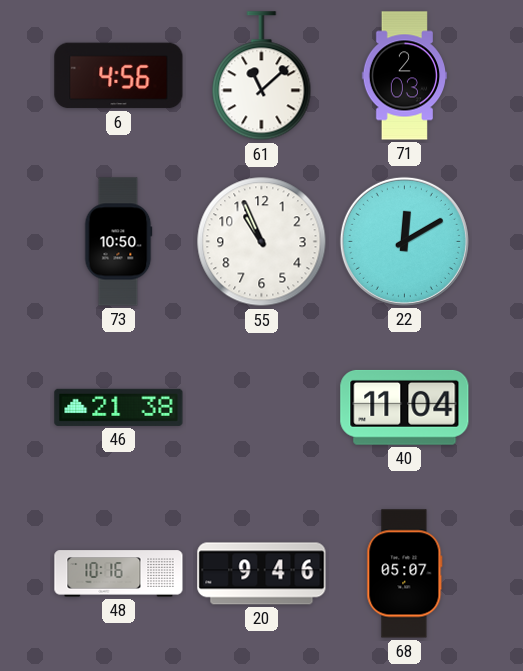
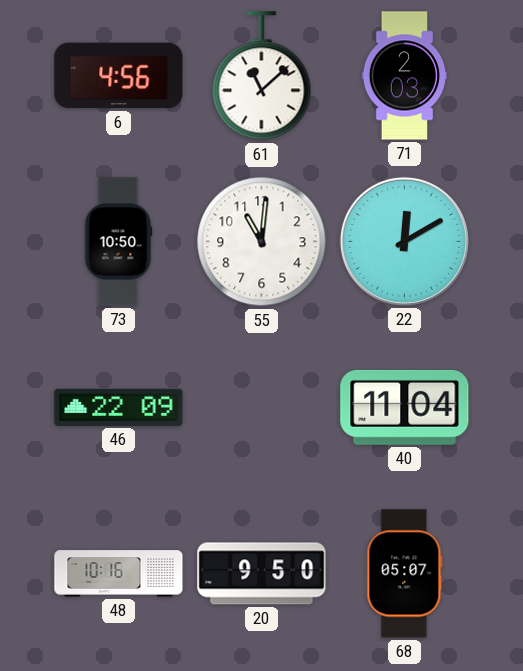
55: 10:56 -> 11:01 (262, 242)
46: 21:38 -> 22:09 (119, 407)
20: 9:46 -> 9:50 (262, 574)
